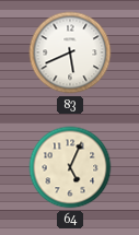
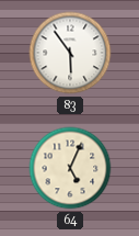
83: 5:41 -> 5:54 (70, 53)
